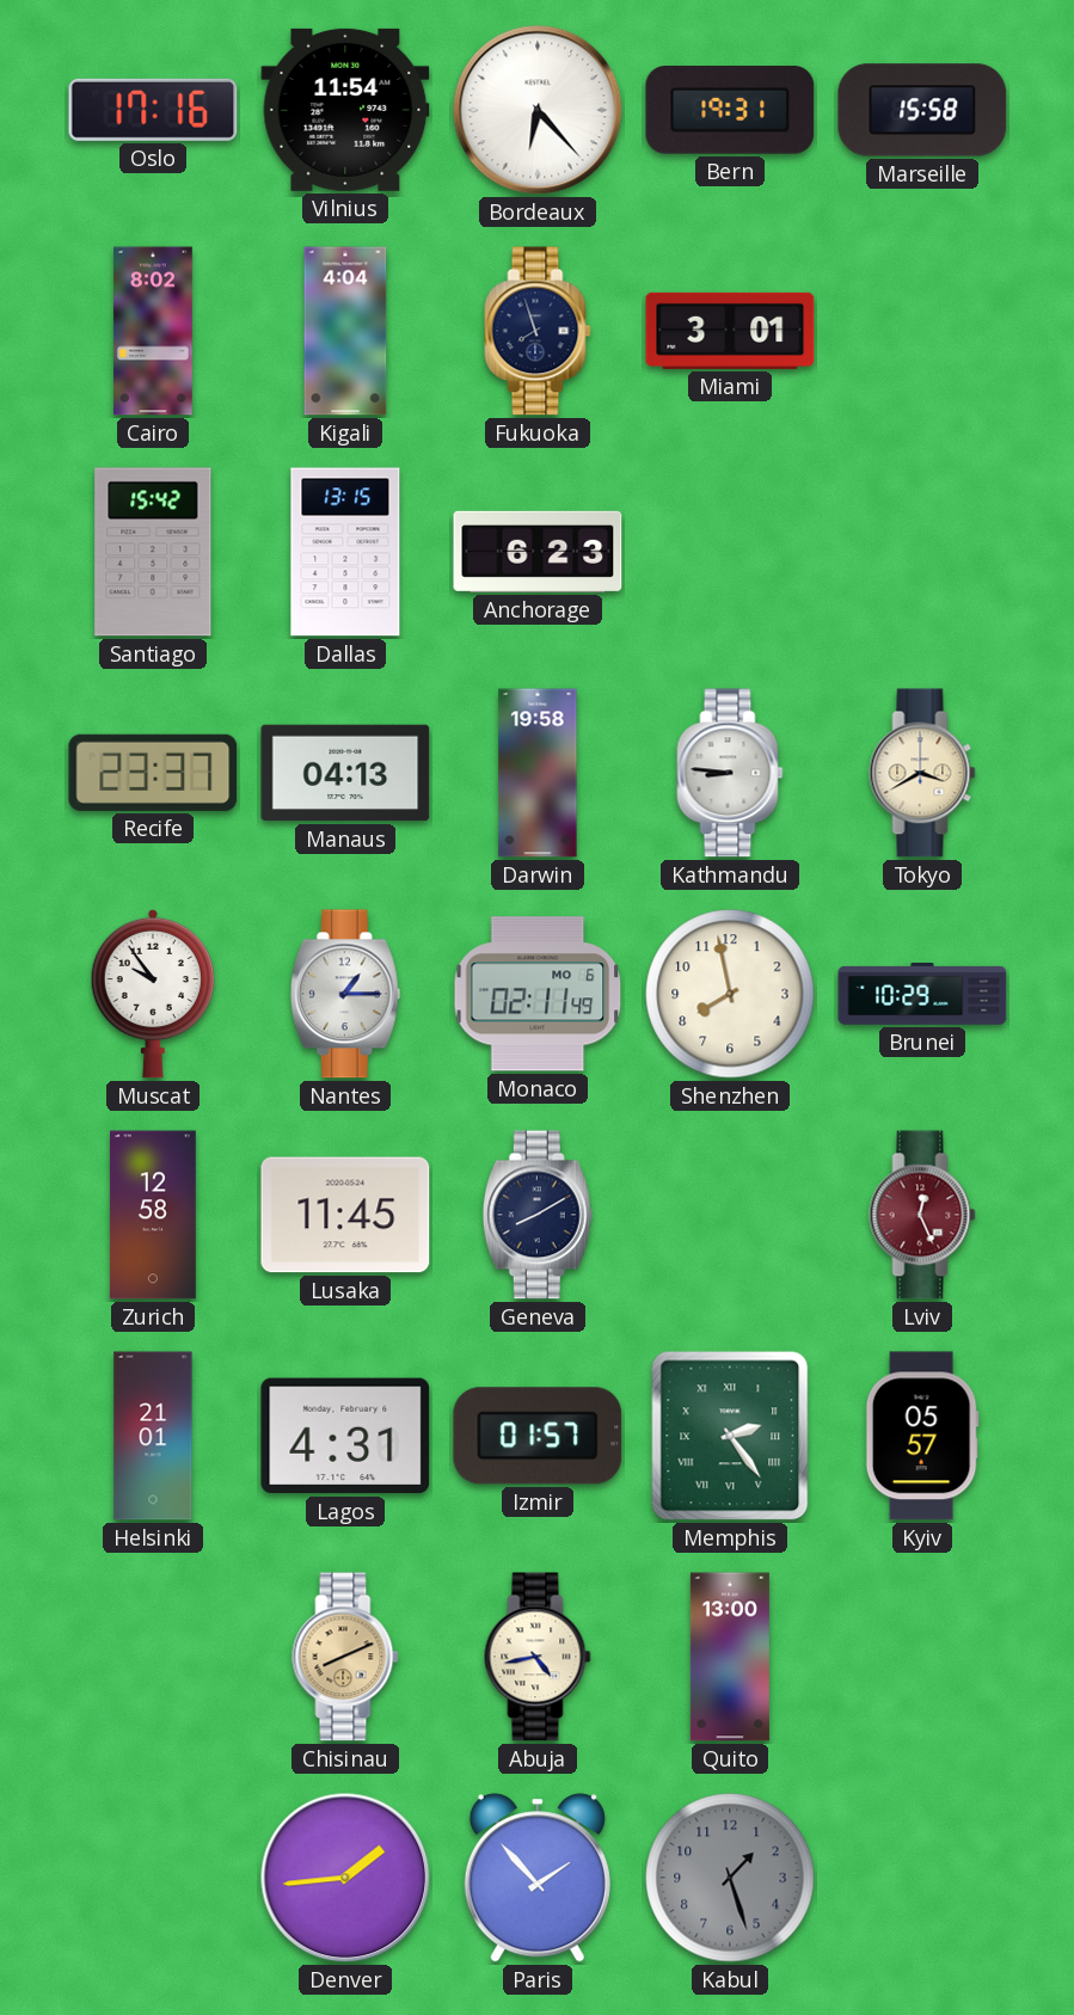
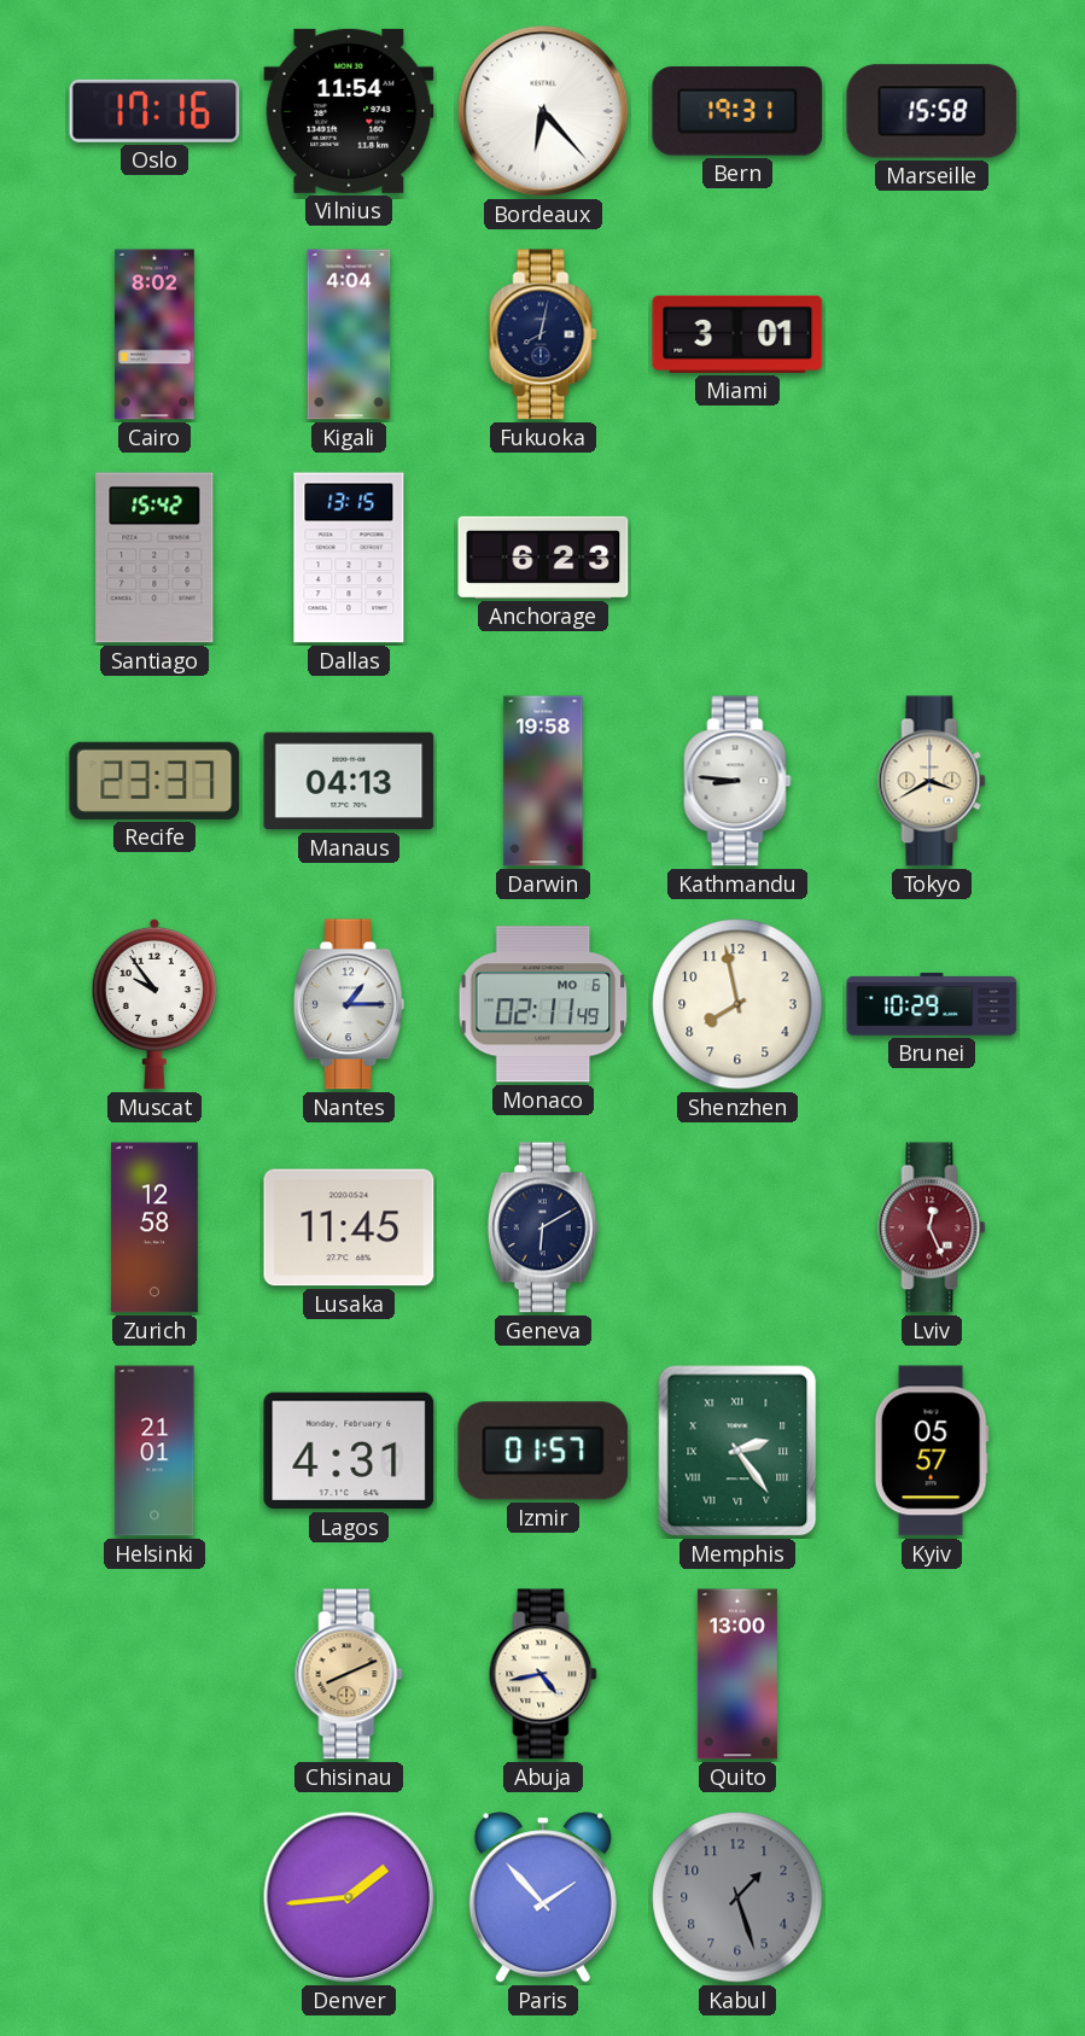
Fukuoka: 7:57 -> 8:02 (543, 334)
Geneva: 8:10 -> 6:10 (543, 1227)
